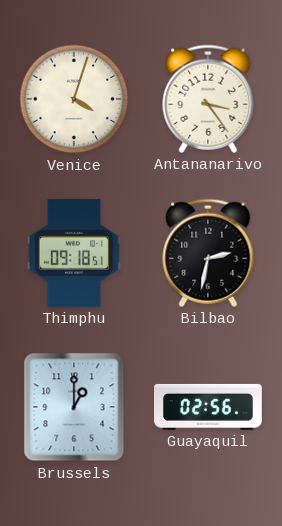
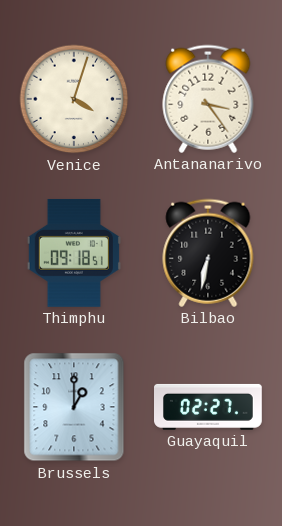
Bilbao: 2:32 -> 6:32 (208, 253)
Guayaquil: 02:56 -> 02:27 (209, 407)
